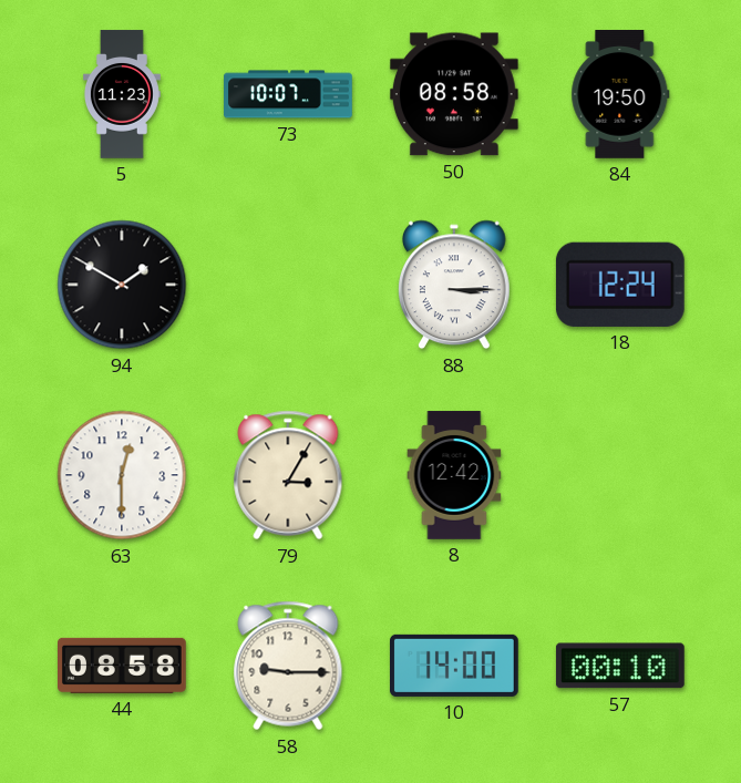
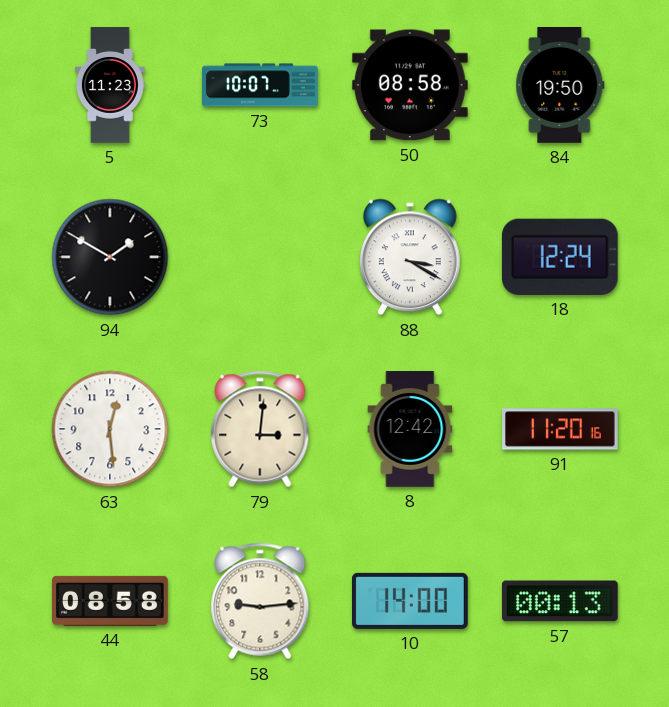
88: 3:15 -> 3:20 (411, 257)
63: 12:30 -> 12:29 (110, 429)
79: 3:05 -> 3:01 (260, 429)
91: none -> 11:20 (560, 429)
58: 9:15 -> 9:14 (260, 601)
57: 00:10 -> 00:13 (560, 601)
